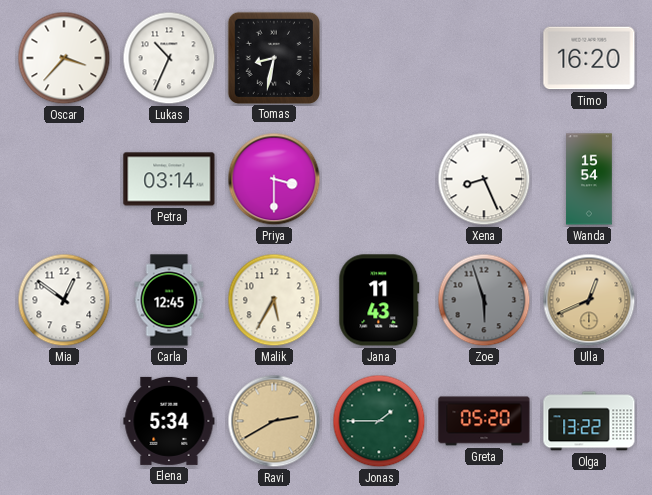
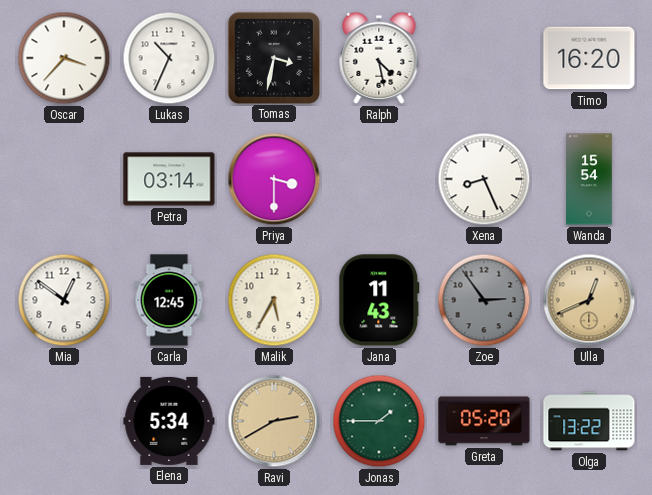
Tomas: 8:32 -> 3:32 (273, 57)
Ralph: none -> 4:28 (379, 58)
Zoe: 5:57 -> 2:54 (484, 300)
